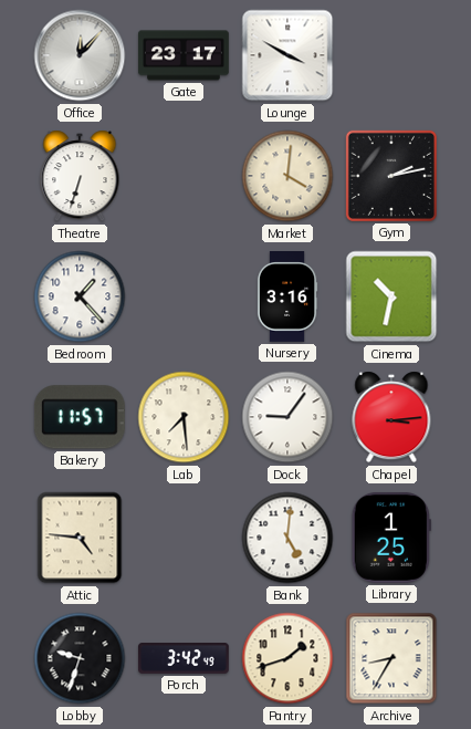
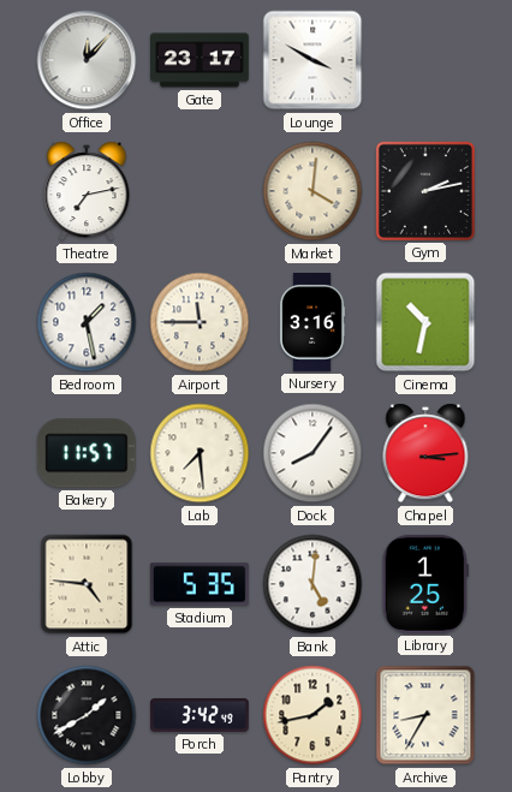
Theatre: 6:33 -> 7:13 (87, 191)
Bedroom: 1:23 -> 1:28 (87, 322)
Airport: none -> 11:45 (200, 322)
Dock: 9:06 -> 8:06 (312, 453)
Stadium: none -> 5:35 (200, 584)
Lobby: 9:33 -> 1:40 (87, 715)
Pantry: 1:42 -> 1:43 (312, 715)
